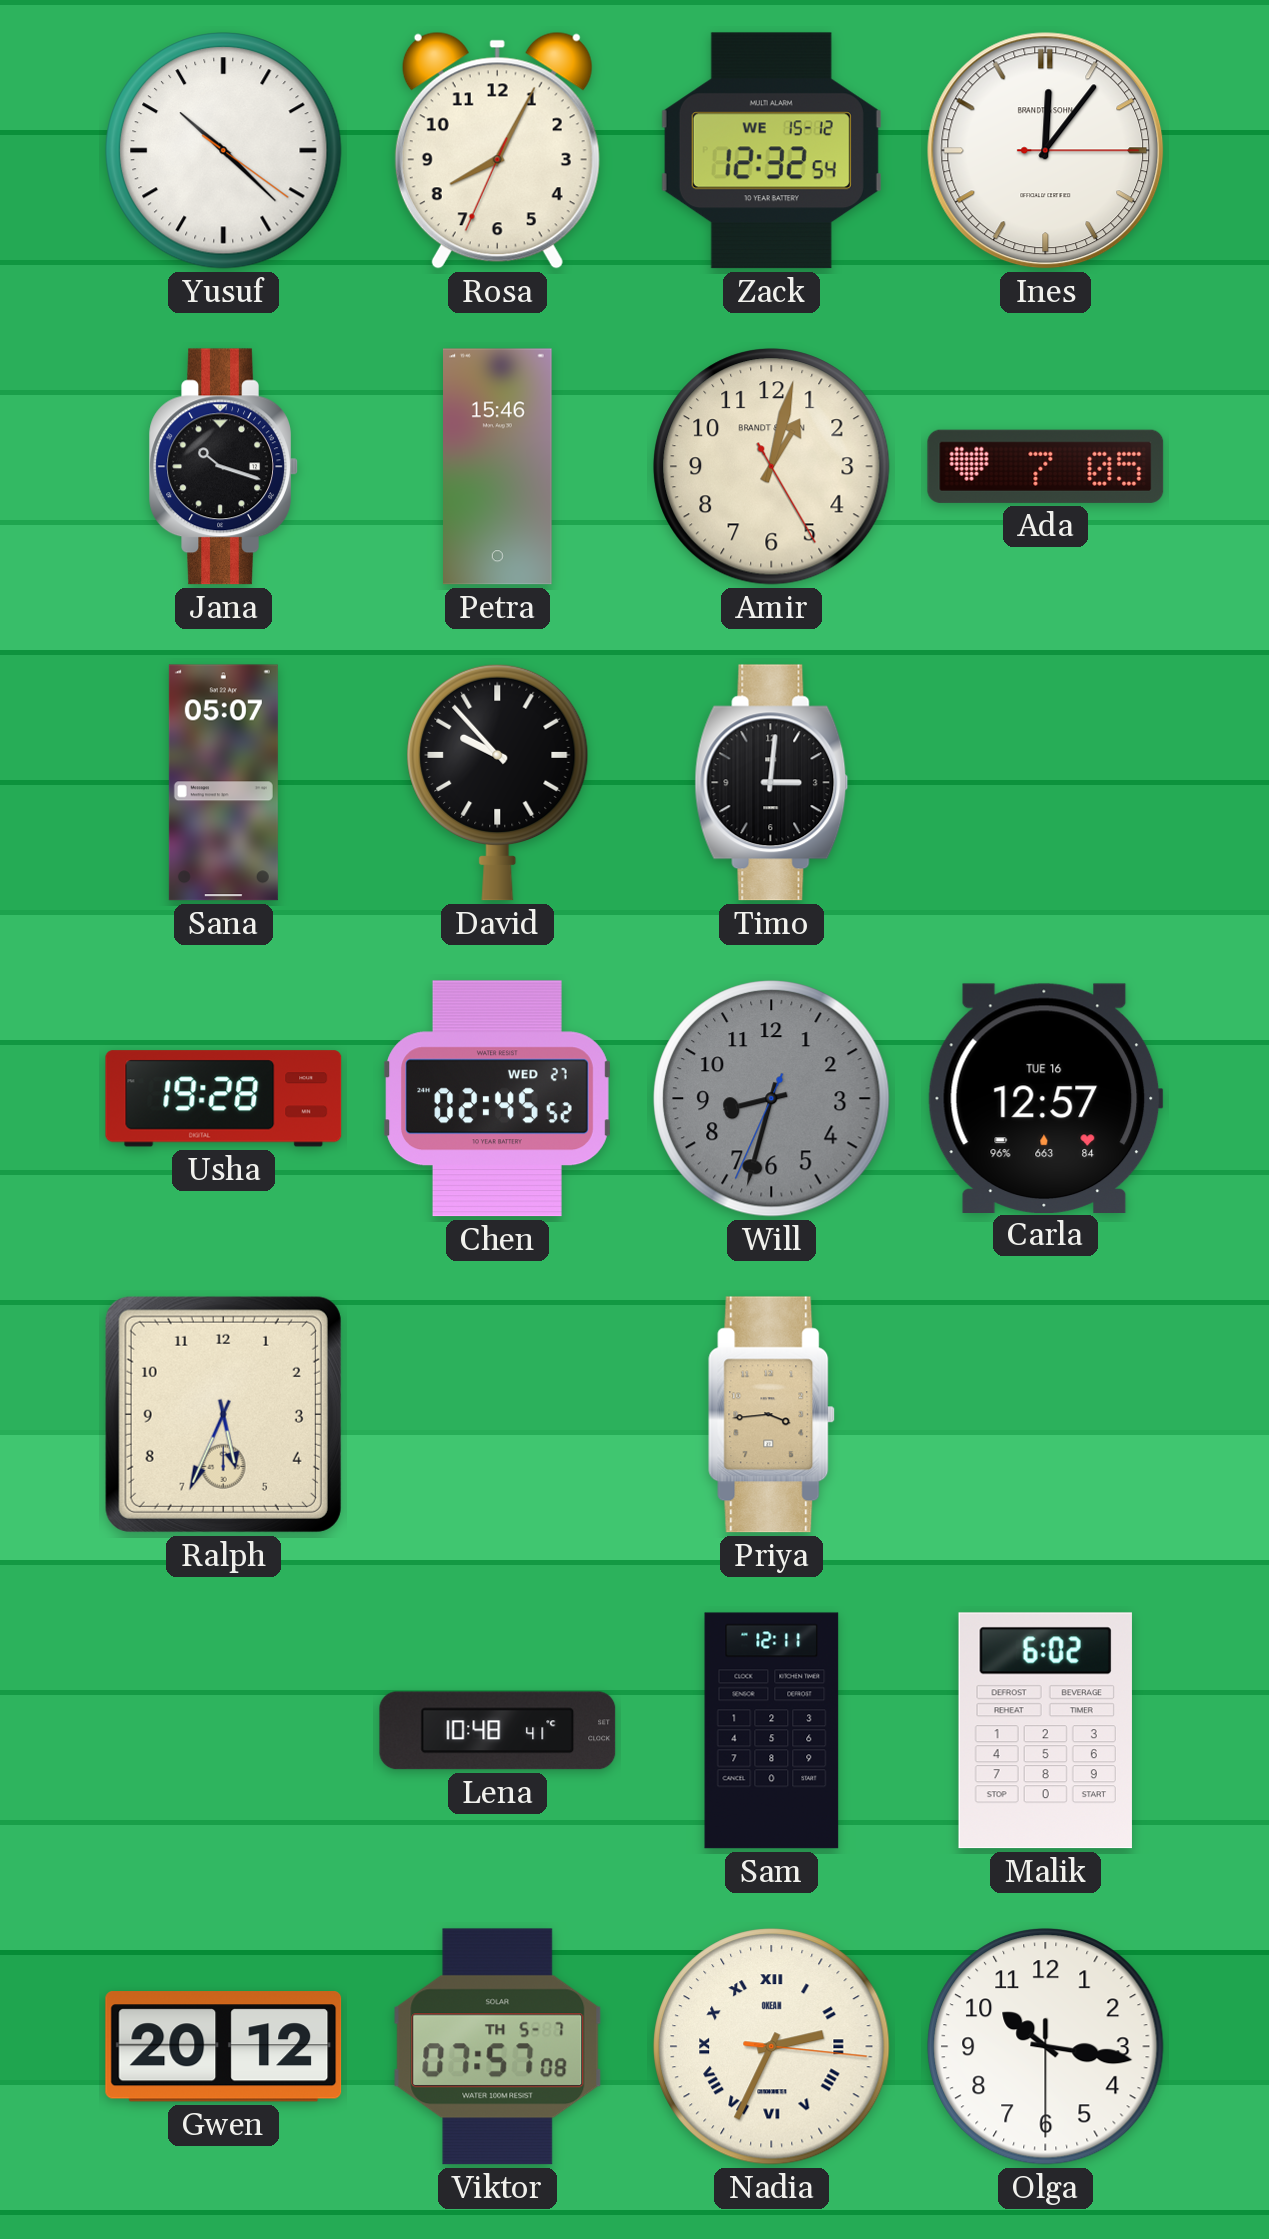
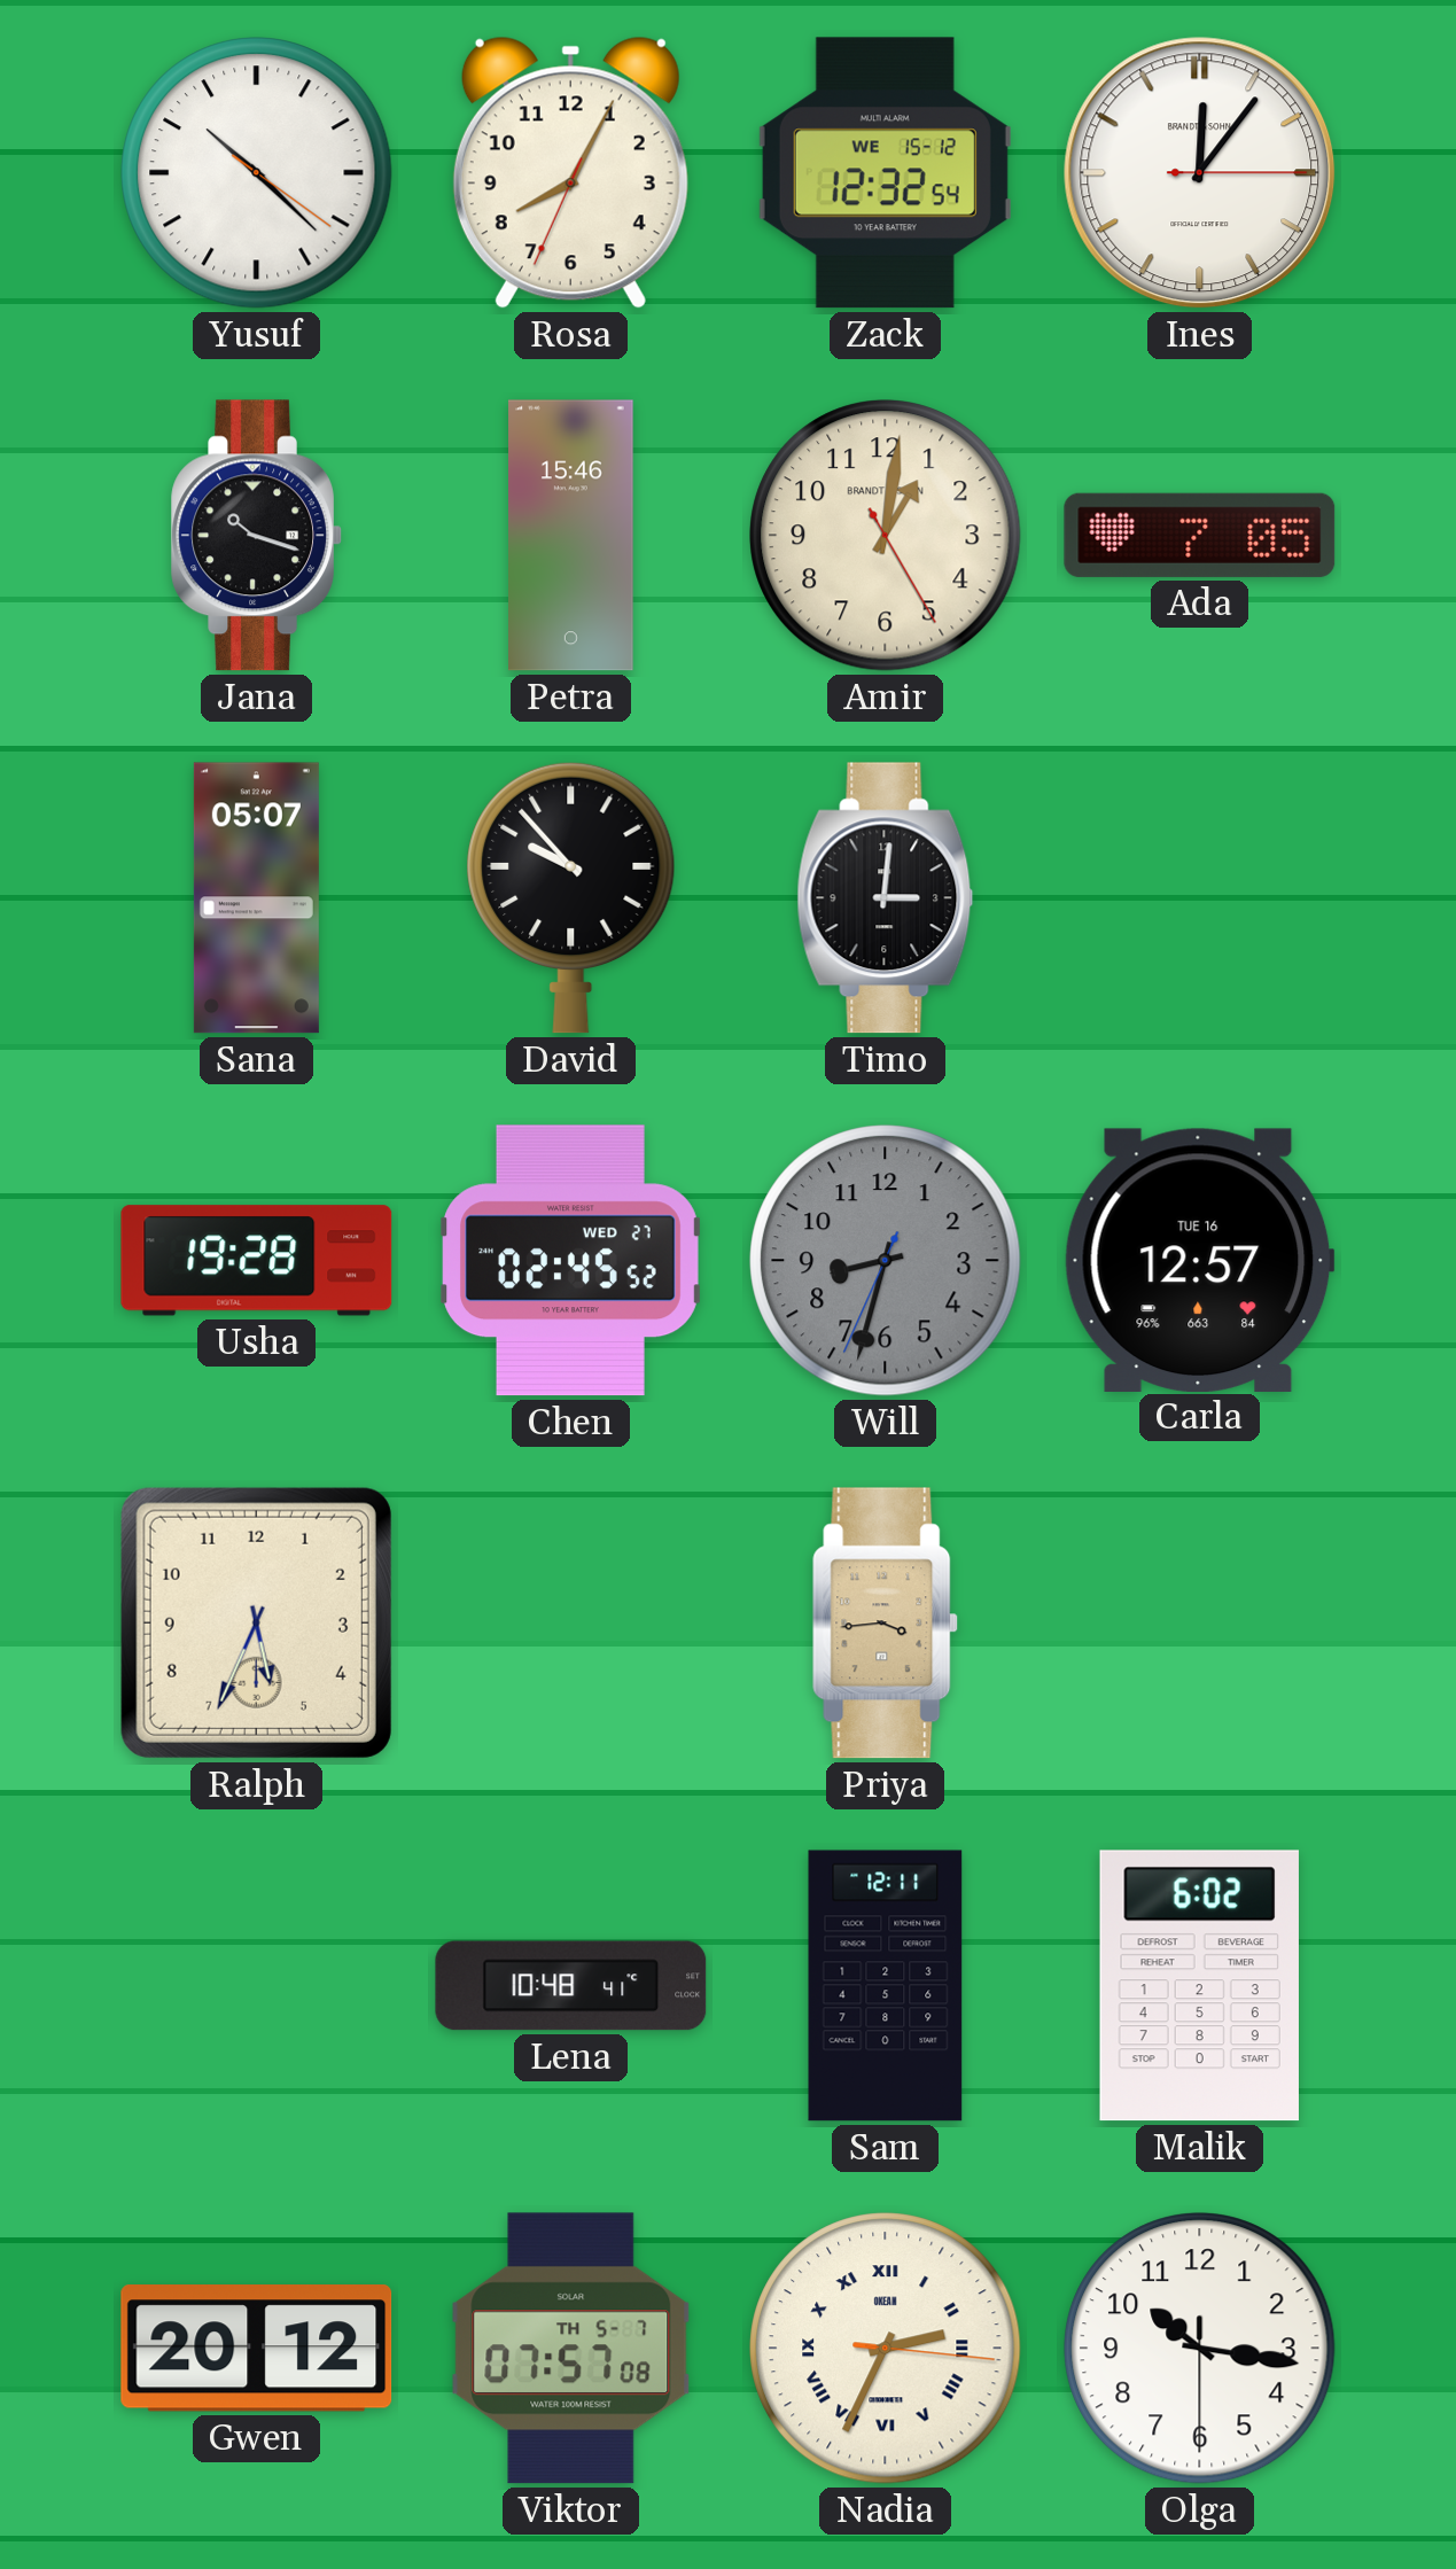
Amir: 1:02 -> 1:01 (886, 536)
